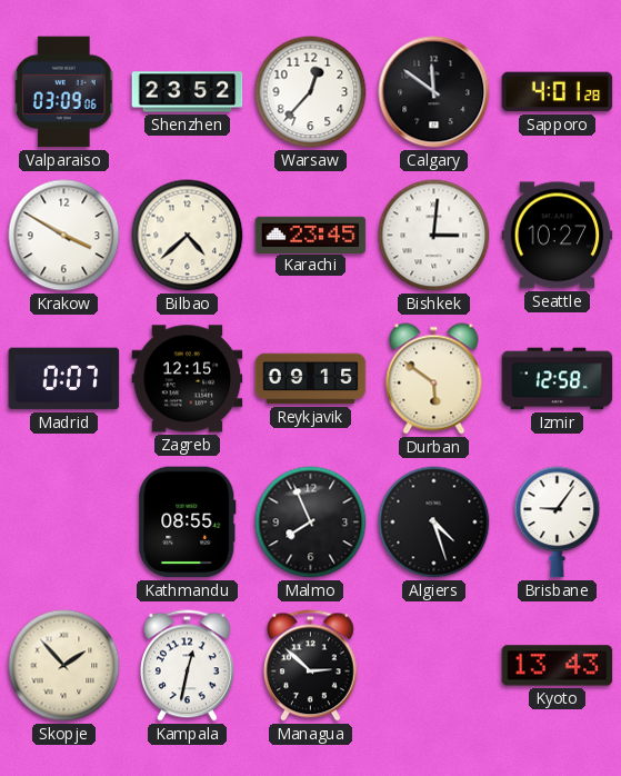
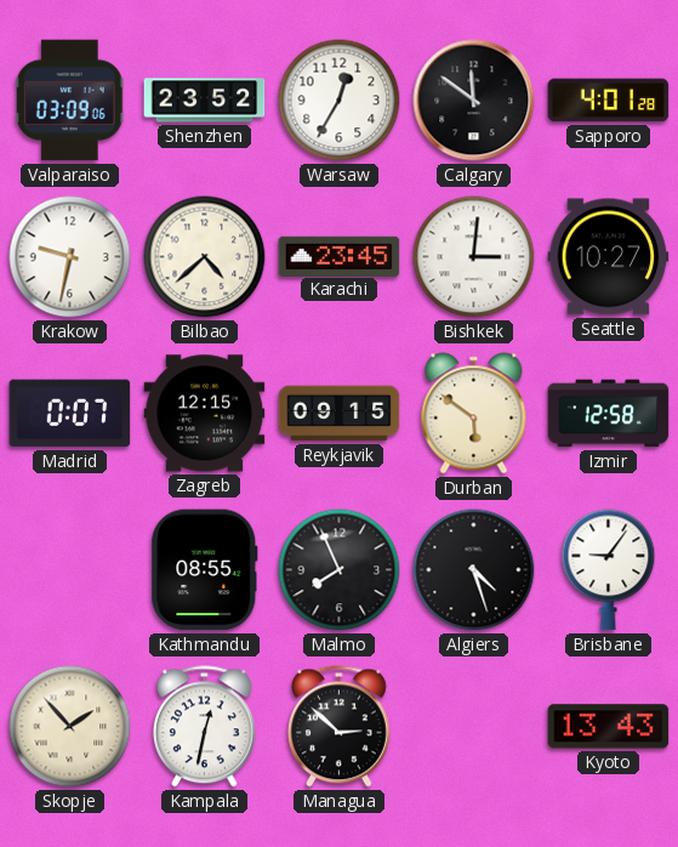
Warsaw: 12:37 -> 12:35 (340, 101)
Krakow: 3:50 -> 9:32 (70, 257)
